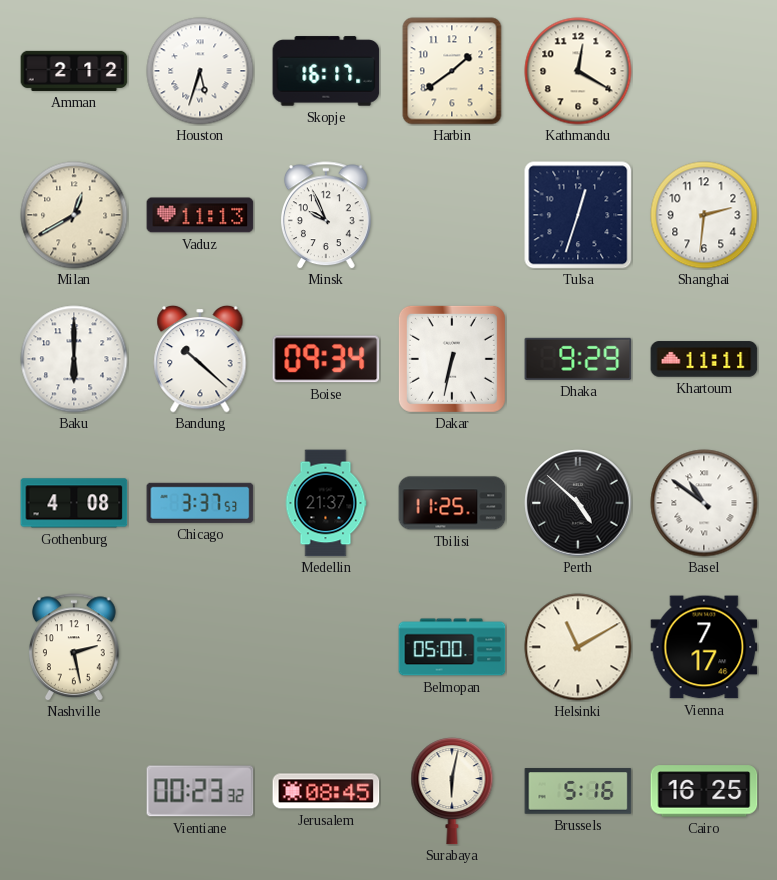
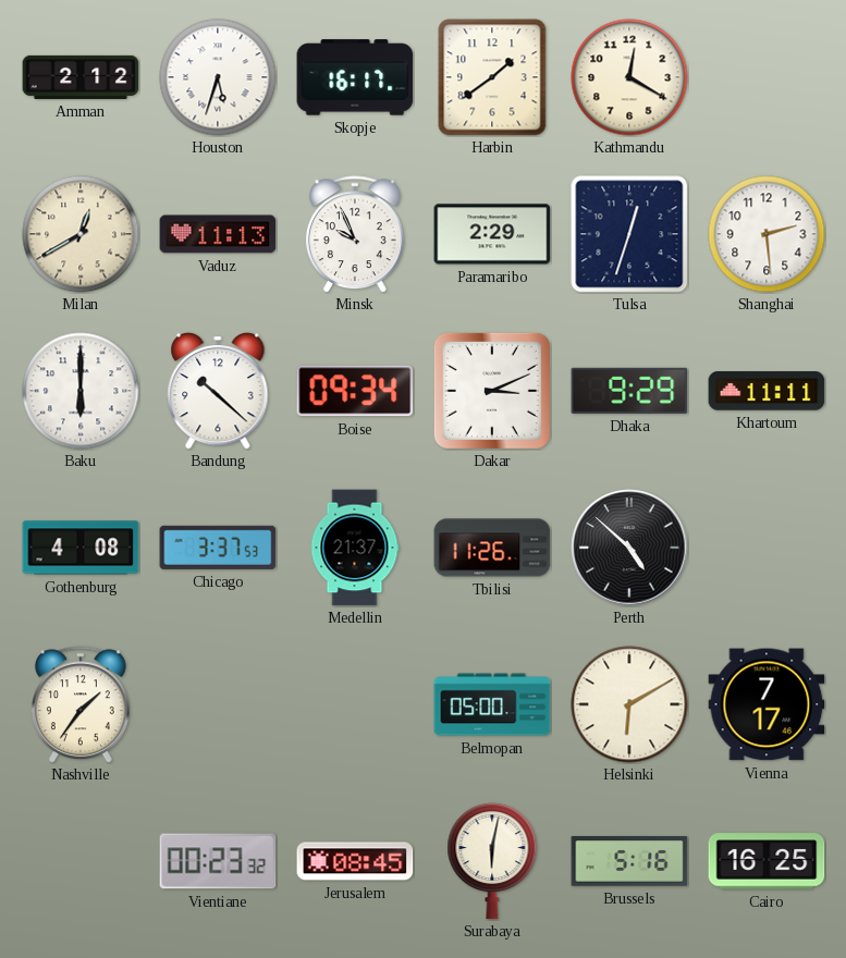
Paramaribo: none -> 2:29 (492, 234)
Shanghai: 2:31 -> 2:29 (767, 234)
Dakar: 6:32 -> 3:11 (492, 391)
Tbilisi: 11:25 -> 11:26 (492, 548)
Basel: 10:51 -> none (704, 503)
Nashville: 2:28 -> 1:36 (81, 704)
Helsinki: 11:10 -> 6:10 (629, 704)
